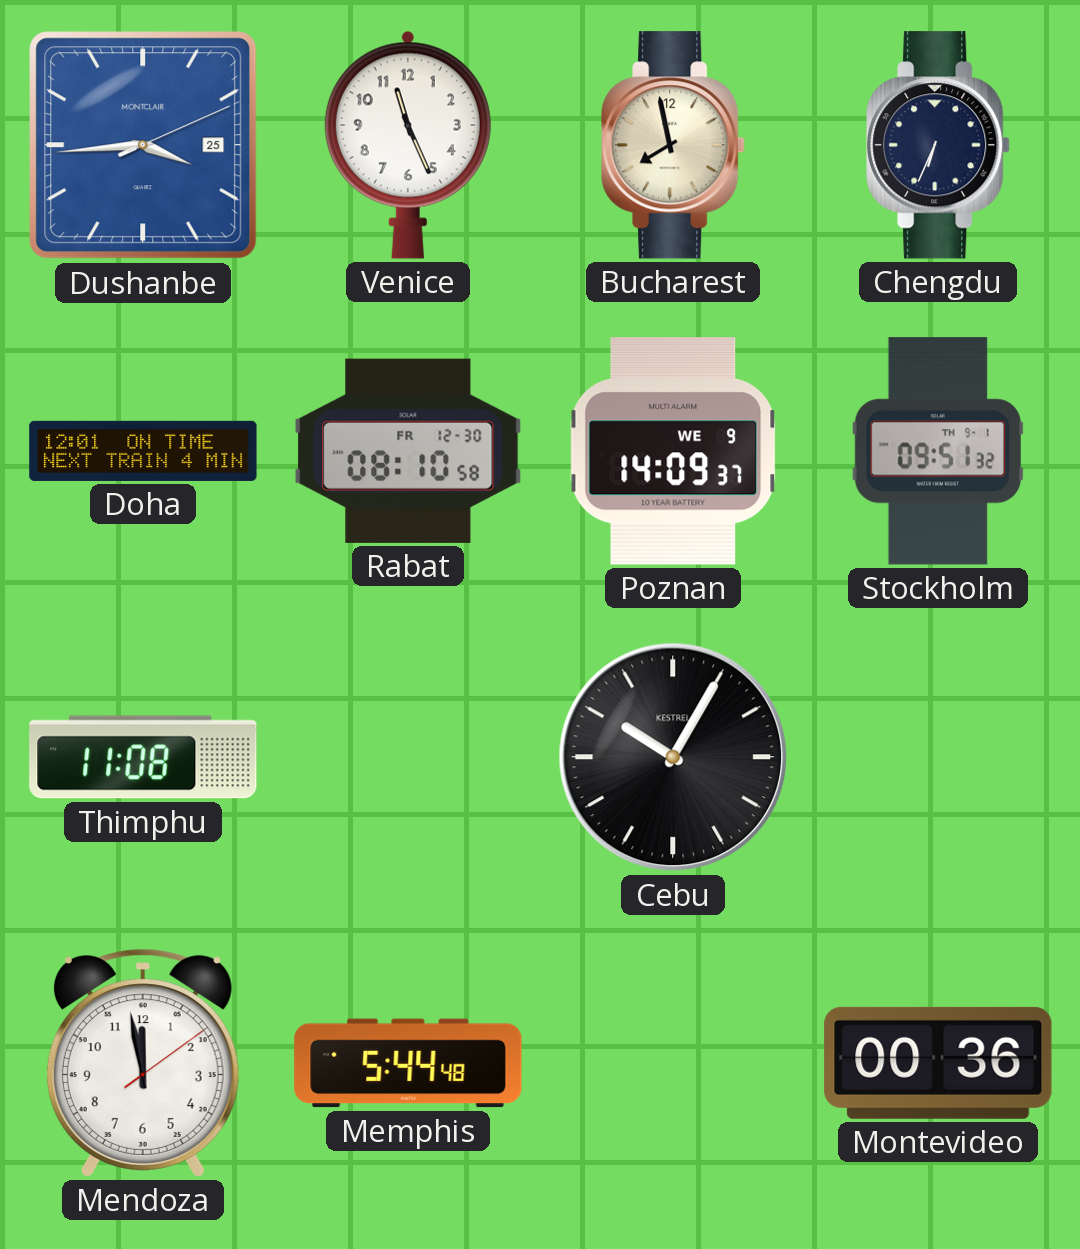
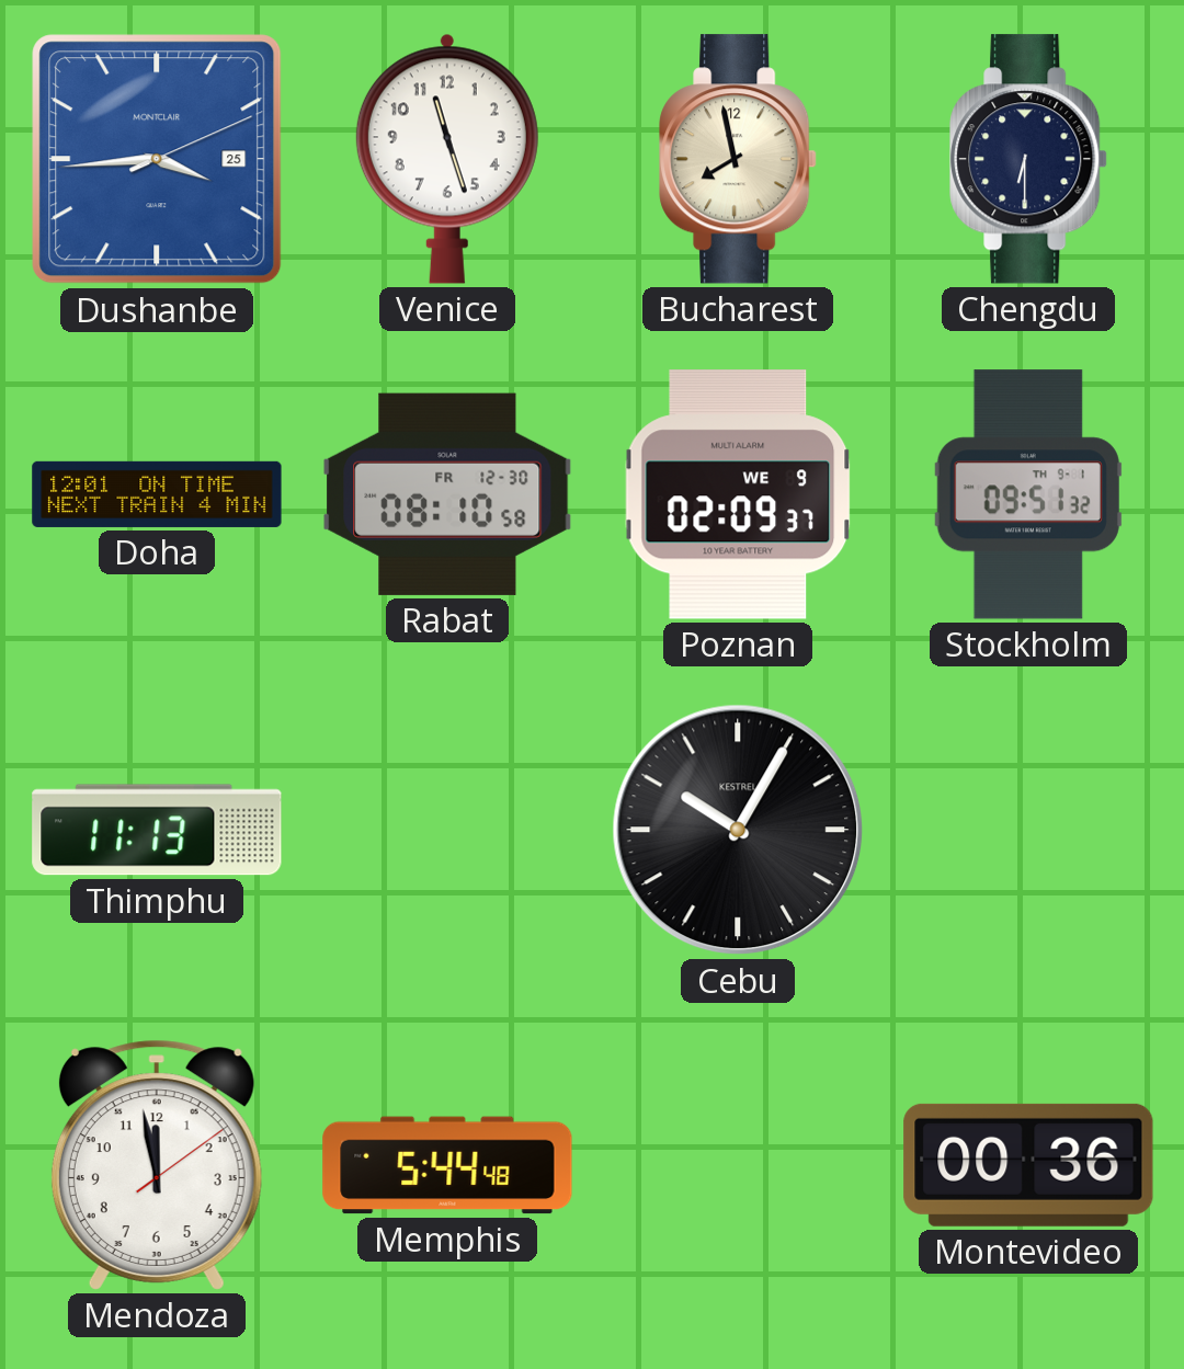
Venice: 11:26 -> 11:27 (447, 159)
Chengdu: 6:34 -> 6:30 (1028, 159)
Poznan: 14:09 -> 02:09 (738, 494)
Thimphu: 11:08 -> 11:13 (157, 830)
